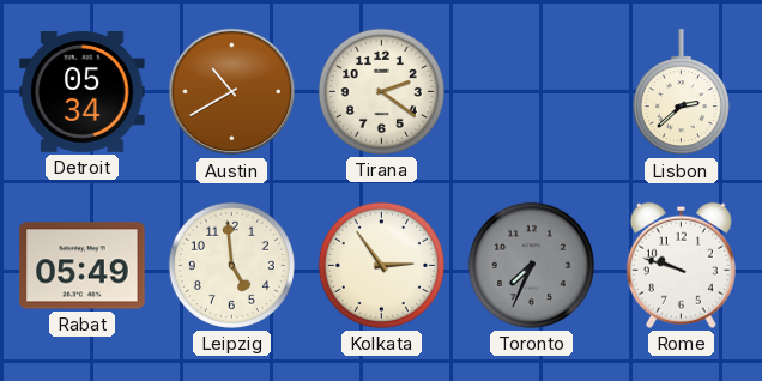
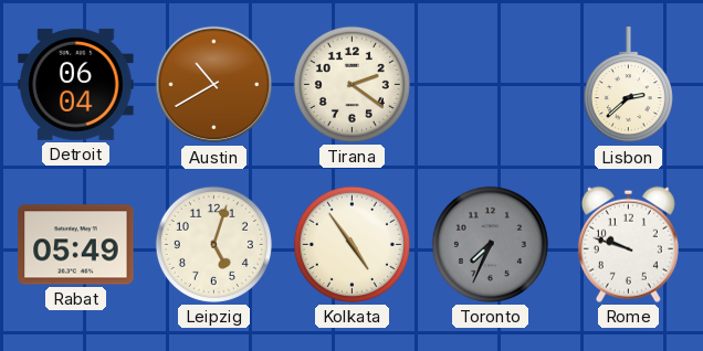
Detroit: 05:34 -> 06:04 (76, 84)
Leipzig: 4:59 -> 5:03 (213, 244)
Kolkata: 2:54 -> 4:54 (351, 244)
